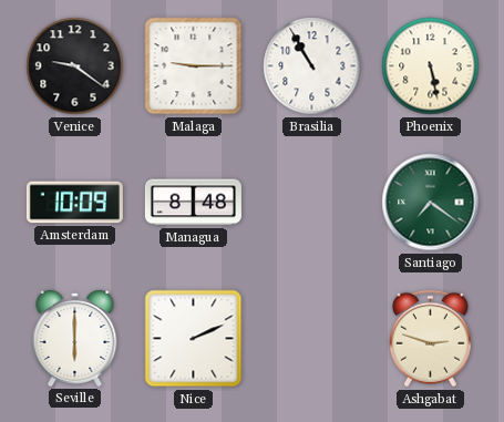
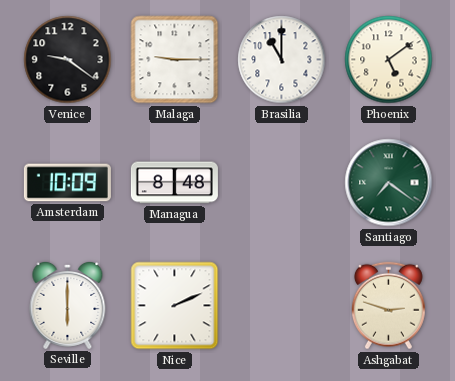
Brasilia: 10:55 -> 11:00 (282, 60)
Phoenix: 5:28 -> 5:09 (389, 60)
